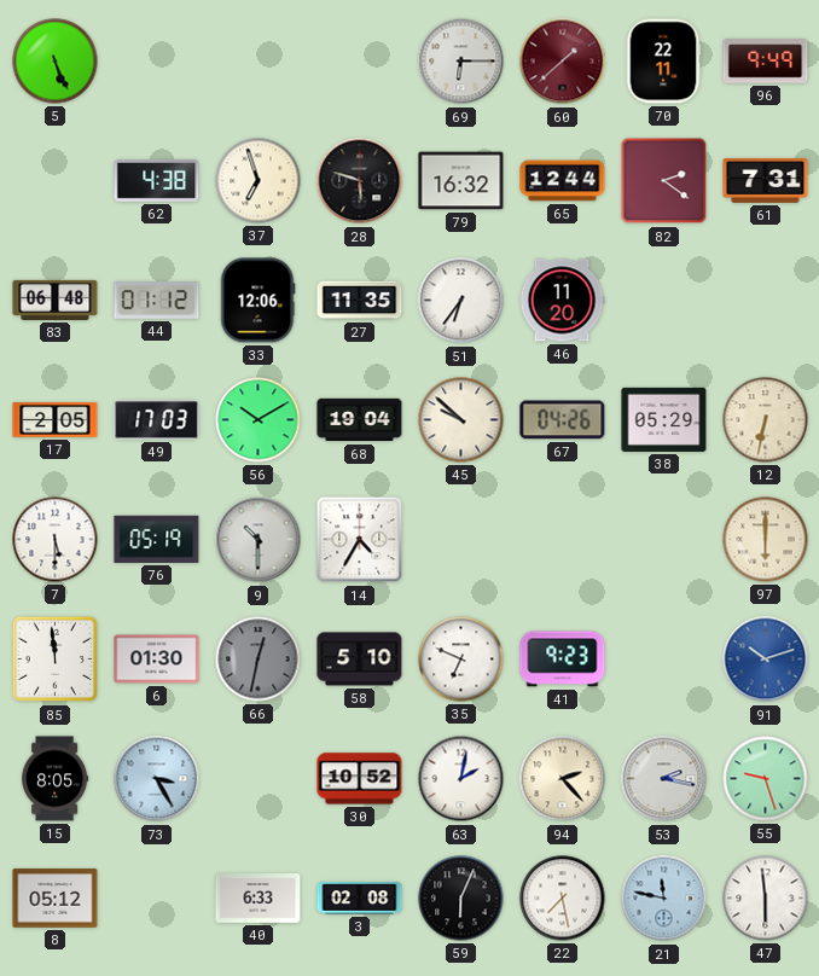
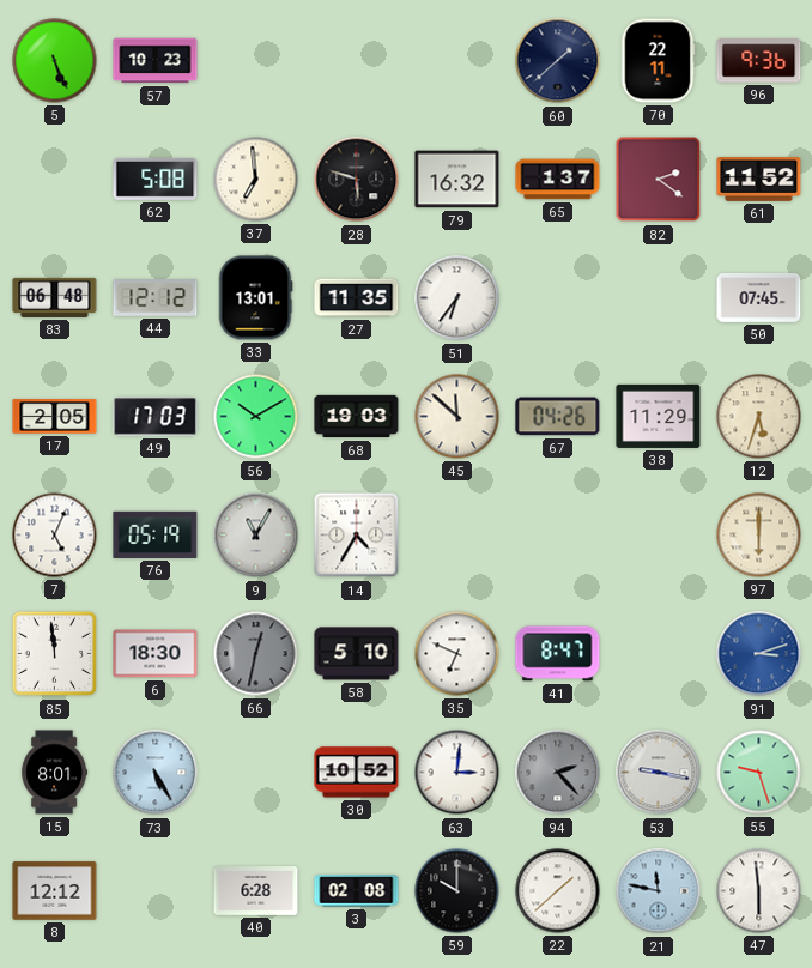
57: none -> 10:23 (156, 61)
69: 6:15 -> none (461, 62)
60 dial: burgundy -> navy (558, 61)
96: 9:49 -> 9:36 (759, 61)
62: 4:38 -> 5:08 (156, 179)
37: 6:57 -> 6:59 (256, 180)
65: 12:44 -> 1:37 (558, 180)
61: 7:31 -> 11:52 (759, 180)
44: 01:12 -> 12:12 (156, 298)
33: 12:06 -> 13:01 (255, 298)
46: 11:20 -> none (562, 301)
50: none -> 07:45 (759, 297)
68: 19:04 -> 19:03 (357, 417)
45: 9:52 -> 11:52 (457, 417)
38: 05:29 -> 11:29 (659, 416)
12: 6:32 -> 5:33 (759, 417)
7: 5:30 -> 5:04 (55, 536)
9: 10:30 -> 11:05 (256, 536)
6: 01:30 -> 18:30 (156, 654)
41: 9:23 -> 8:47 (558, 654)
91: 10:12 -> 3:12 (759, 654)
15: 8:05 -> 8:01 (55, 773)
73: 3:25 -> 5:25 (156, 773)
63: 2:02 -> 3:01 (457, 773)
94 dial: cream -> grey (558, 773)
53: 2:17 -> 9:17 (659, 773)
8: 05:12 -> 12:12 (55, 891)
40: 6:33 -> 6:28 (256, 891)
59: 6:04 -> 10:00 (457, 891)
22: 7:28 -> 1:38 (558, 891)
